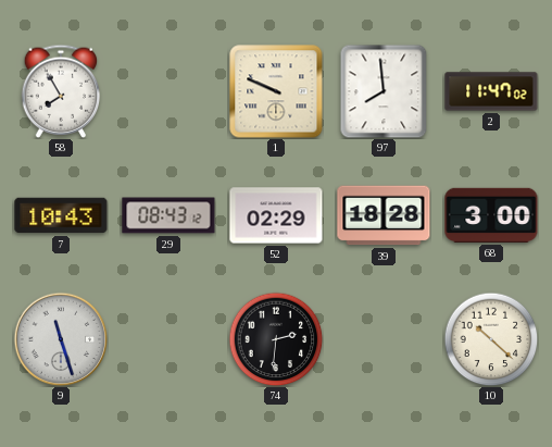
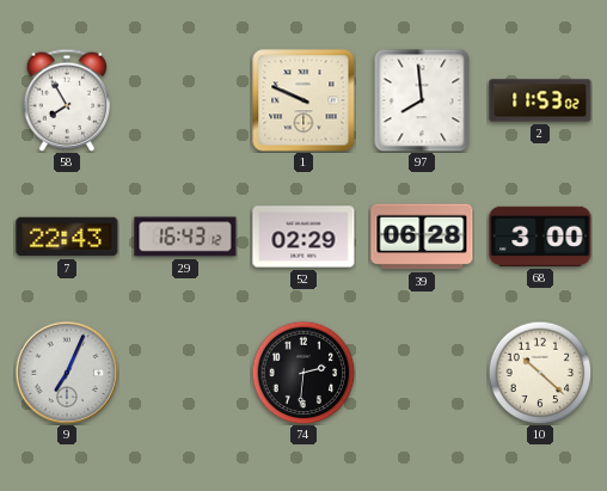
2: 11:47 -> 11:53 (540, 100)
7: 10:43 -> 22:43 (67, 237)
29: 08:43 -> 16:43 (185, 237)
39: 18:28 -> 06:28 (422, 237)
9: 11:27 -> 7:04 (67, 373)
